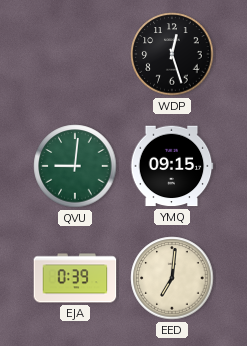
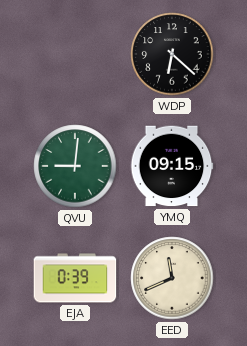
WDP: 12:27 -> 6:22 (172, 54)
EED: 7:01 -> 11:41 (172, 278)
